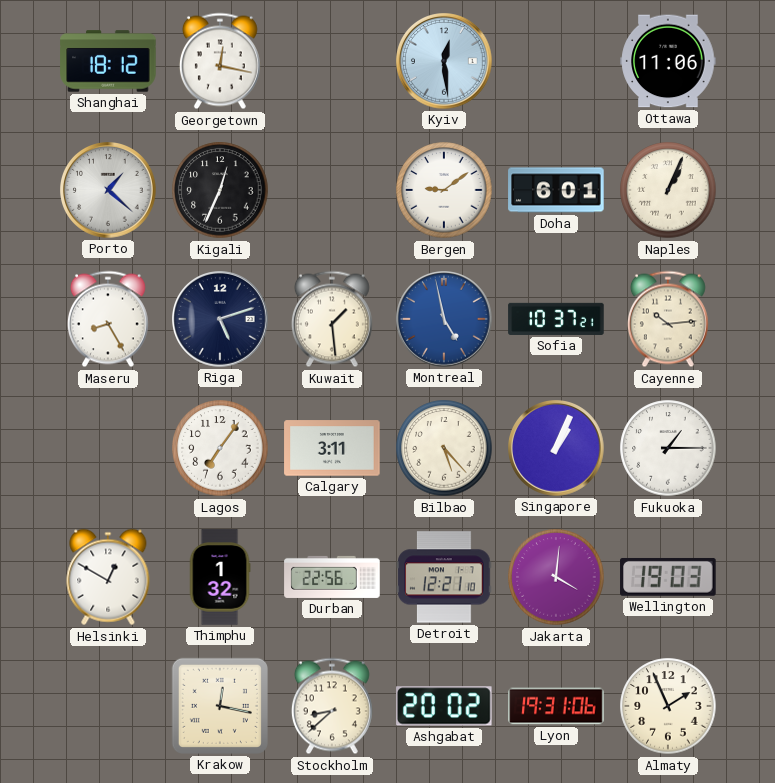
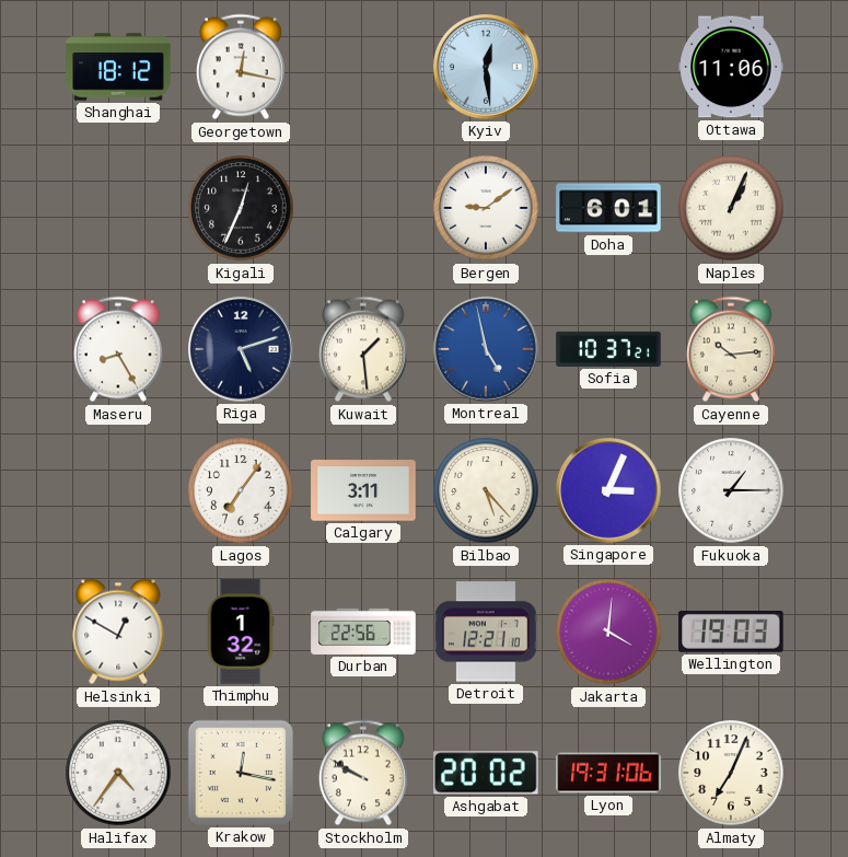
Porto: 1:22 -> none (109, 191)
Singapore: 1:04 -> 3:04 (609, 491)
Halifax: none -> 4:36 (118, 773)
Stockholm: 8:38 -> 9:50 (363, 773)
Almaty: 1:56 -> 7:04 (731, 773)
